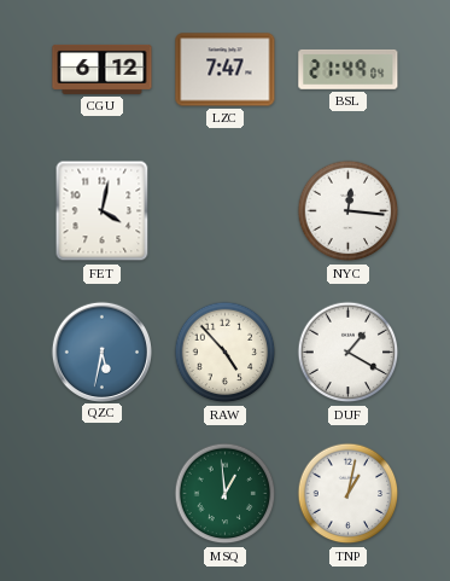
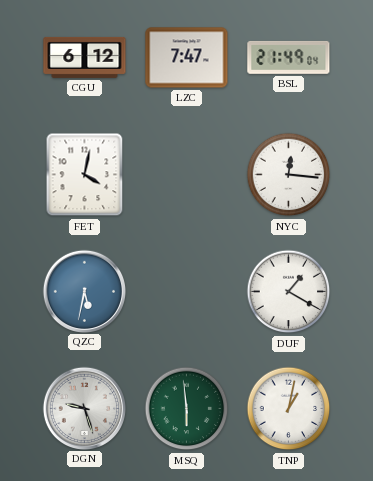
RAW: 4:53 -> none (226, 353)
DGN: none -> 9:27 (84, 408)
MSQ: 12:59 -> 5:59 (187, 409)
